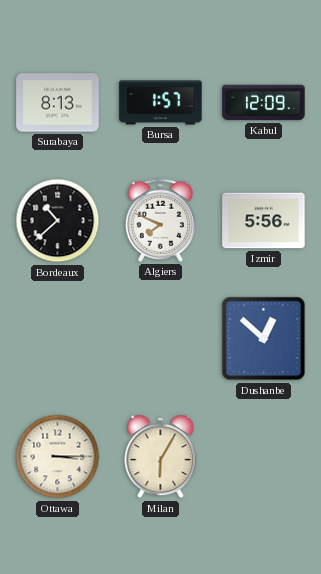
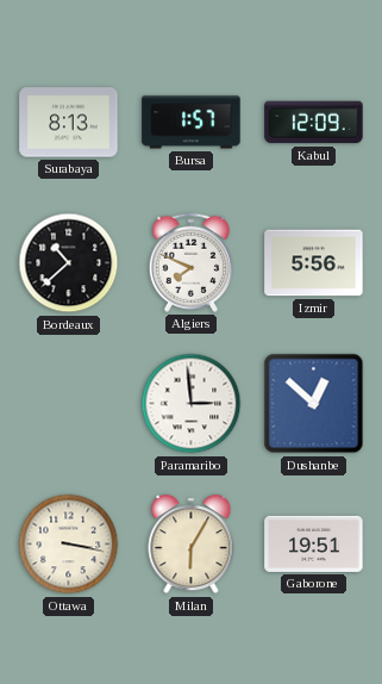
Paramaribo: none -> 2:59 (192, 404)
Ottawa: 3:15 -> 3:17 (69, 545)
Gaborone: none -> 19:51 (314, 543)
